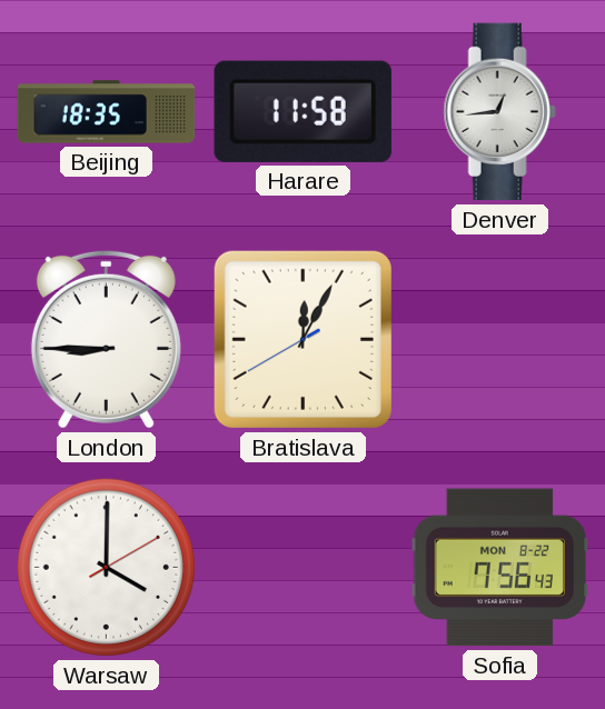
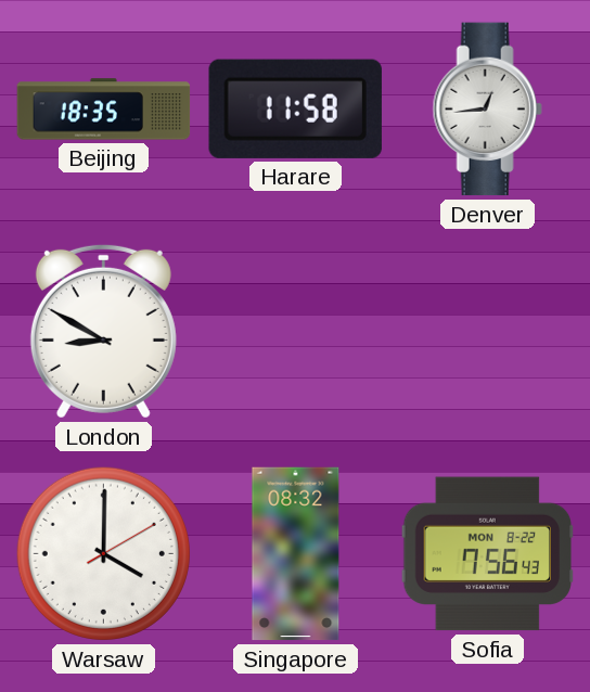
London: 8:45 -> 8:50 (103, 331)
Bratislava: 12:04 -> none (302, 339)
Singapore: none -> 08:32 (296, 554)
